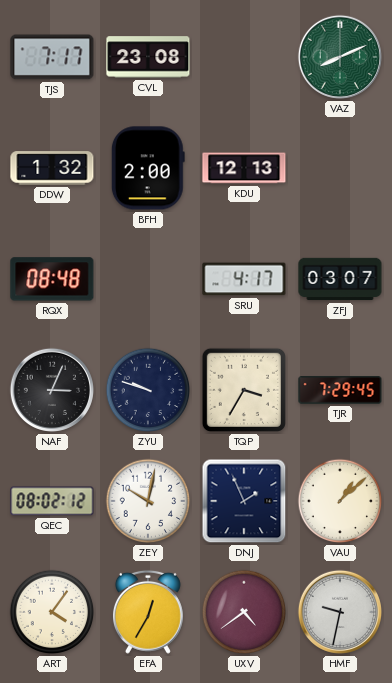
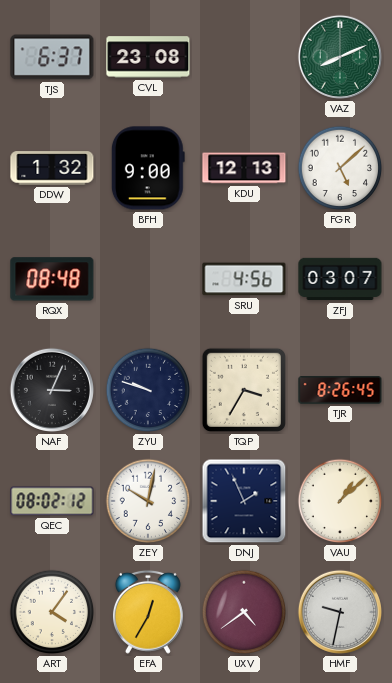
TJS: 7:17 -> 6:37 (52, 57)
BFH: 2:00 -> 9:00 (148, 168)
FGR: none -> 5:08 (340, 168)
SRU: 4:17 -> 4:56 (244, 279)
TJR: 7:29 -> 8:26 (340, 390)
